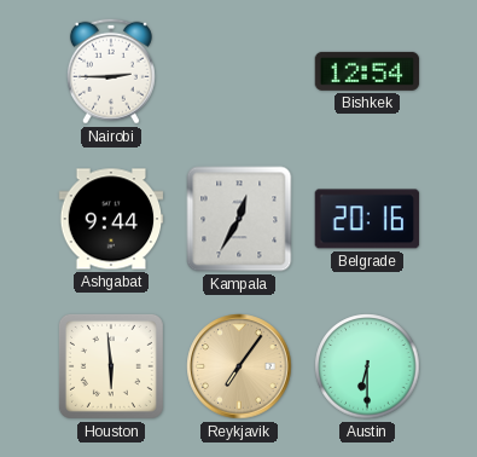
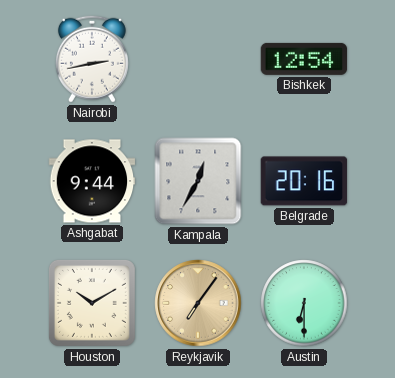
Nairobi: 2:45 -> 2:43 (92, 59)
Houston: 5:59 -> 10:10 (92, 303)
